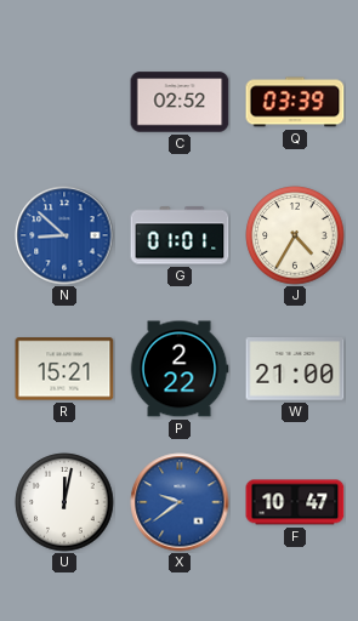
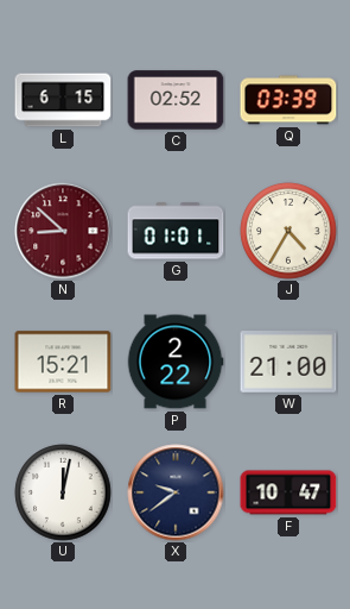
L: none -> 6:15 (63, 100)
N dial: blue -> burgundy (63, 231)
X dial: blue -> navy (176, 492)
